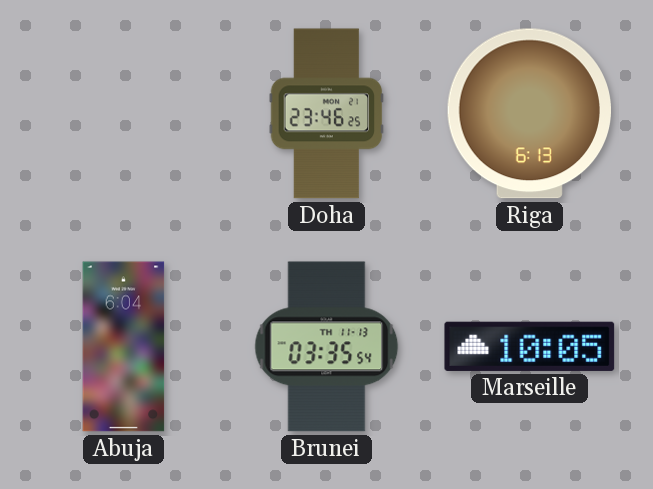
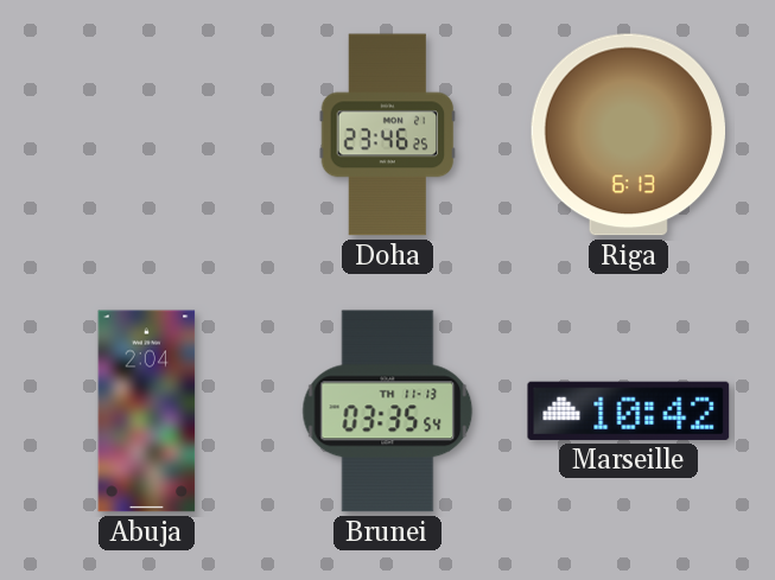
Abuja: 6:04 -> 2:04 (147, 412)
Marseille: 10:05 -> 10:42 (629, 410)
